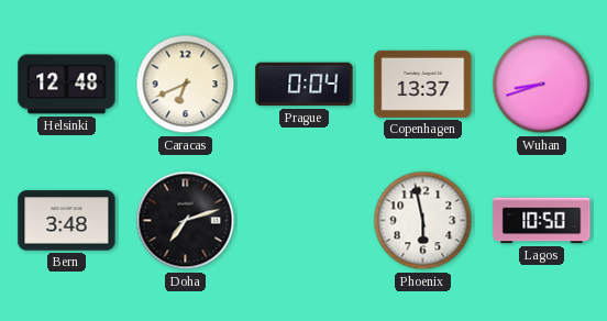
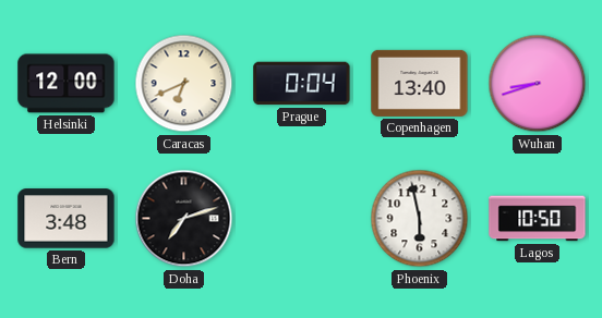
Helsinki: 12:48 -> 12:00 (67, 84)
Copenhagen: 13:37 -> 13:40 (420, 83)
